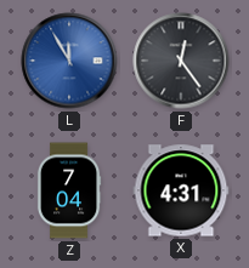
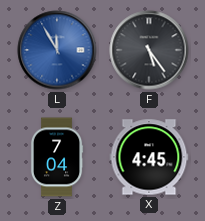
F: 12:24 -> 5:24 (149, 50)
X: 4:31 -> 4:45 (149, 157)
